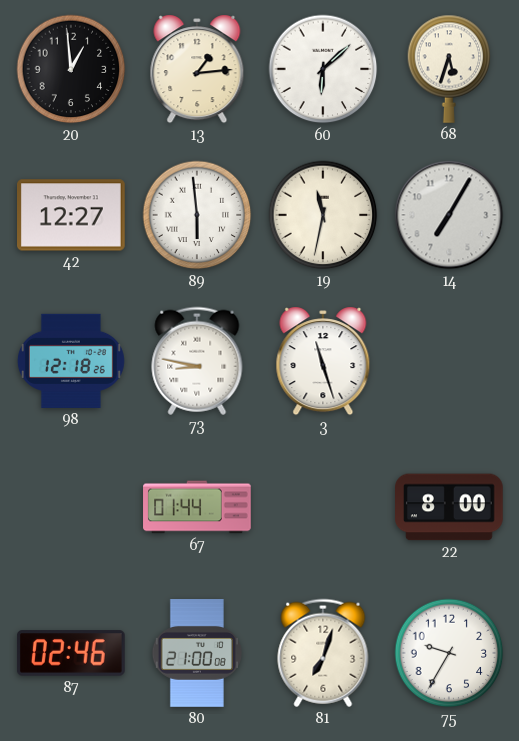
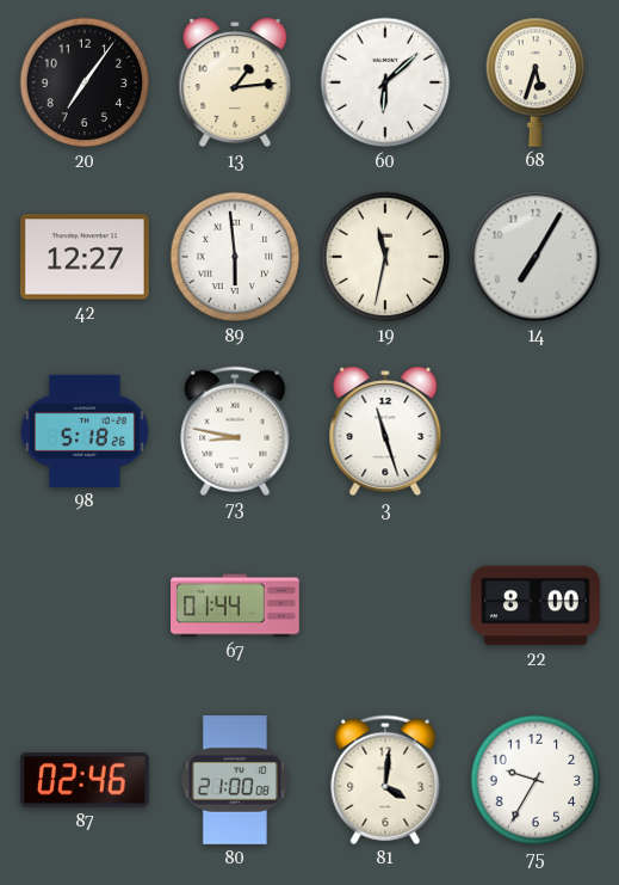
20: 12:59 -> 7:06 (85, 82)
98: 12:18 -> 5:18 (85, 431)
81: 7:03 -> 4:01 (385, 780)
